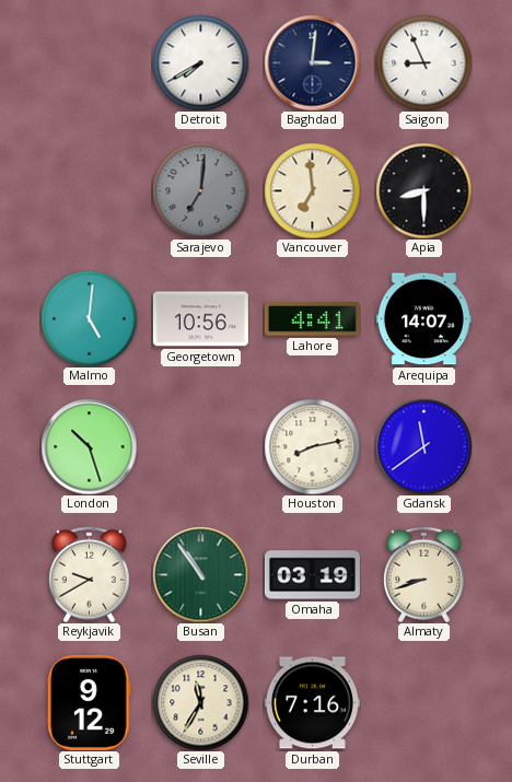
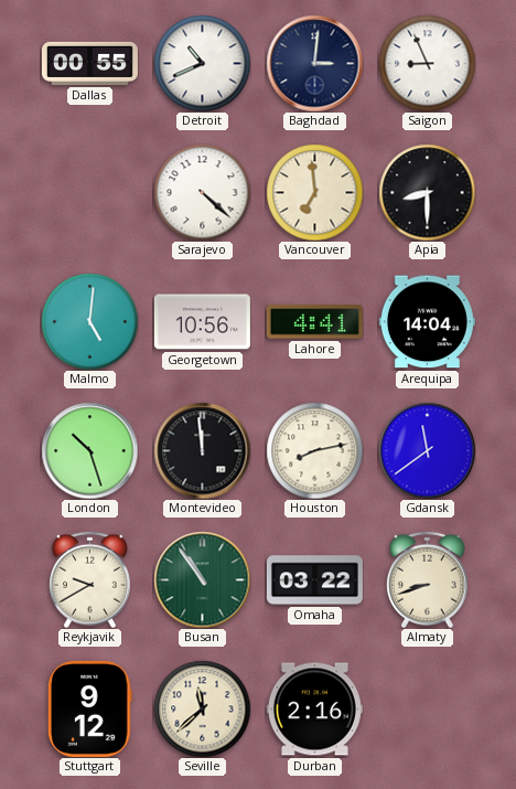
Dallas: none -> 00:55 (89, 63)
Detroit: 7:40 -> 10:41 (202, 63)
Sarajevo: 7:01 -> 4:22 (202, 192)
Sarajevo dial: grey -> white (202, 192)
Arequipa: 14:07 -> 14:04 (427, 322)
Montevideo: none -> 11:59 (202, 450)
Omaha: 03:19 -> 03:22 (314, 580)
Seville: 11:35 -> 11:38 (202, 708)
Durban: 7:16 -> 2:16 (314, 710)
